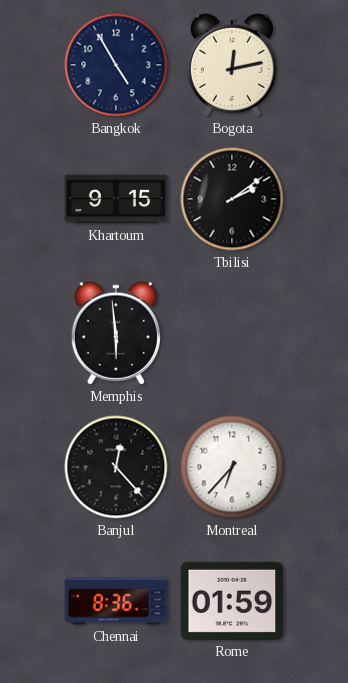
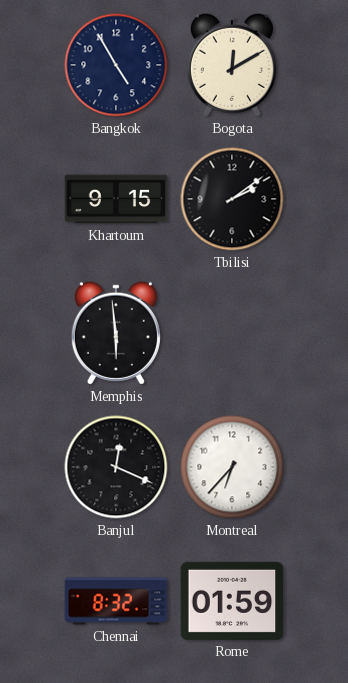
Bogota: 12:13 -> 12:10 (232, 65)
Banjul: 12:23 -> 12:19 (116, 467)
Chennai: 8:36 -> 8:32 (116, 601)
